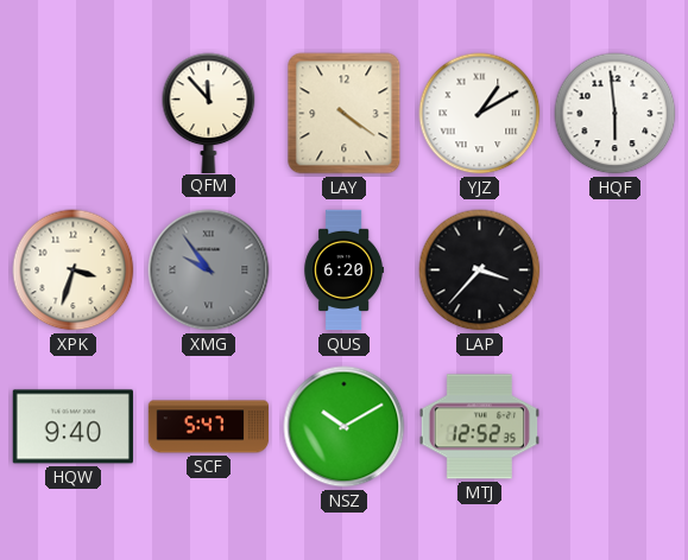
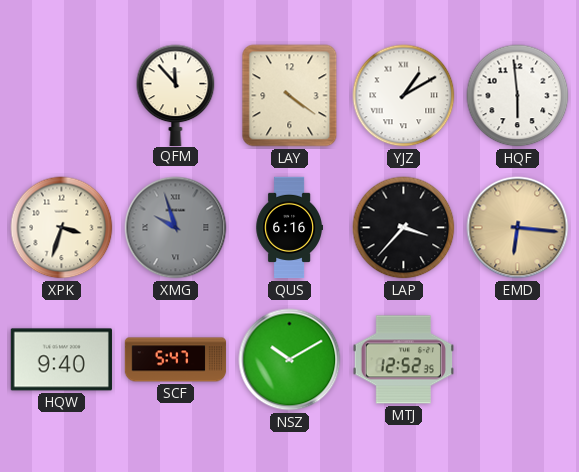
XMG: 9:54 -> 9:57 (176, 228)
QUS: 6:20 -> 6:16 (289, 228)
EMD: none -> 6:16 (518, 228)
